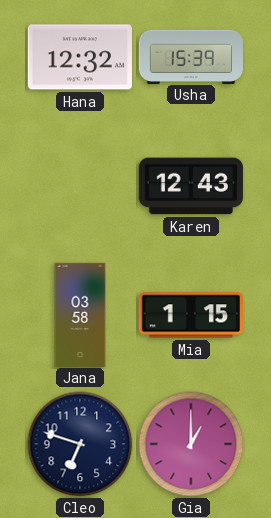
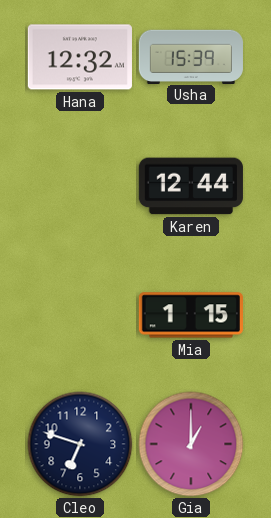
Karen: 12:43 -> 12:44 (191, 186)
Jana: 03:58 -> none (80, 314)
